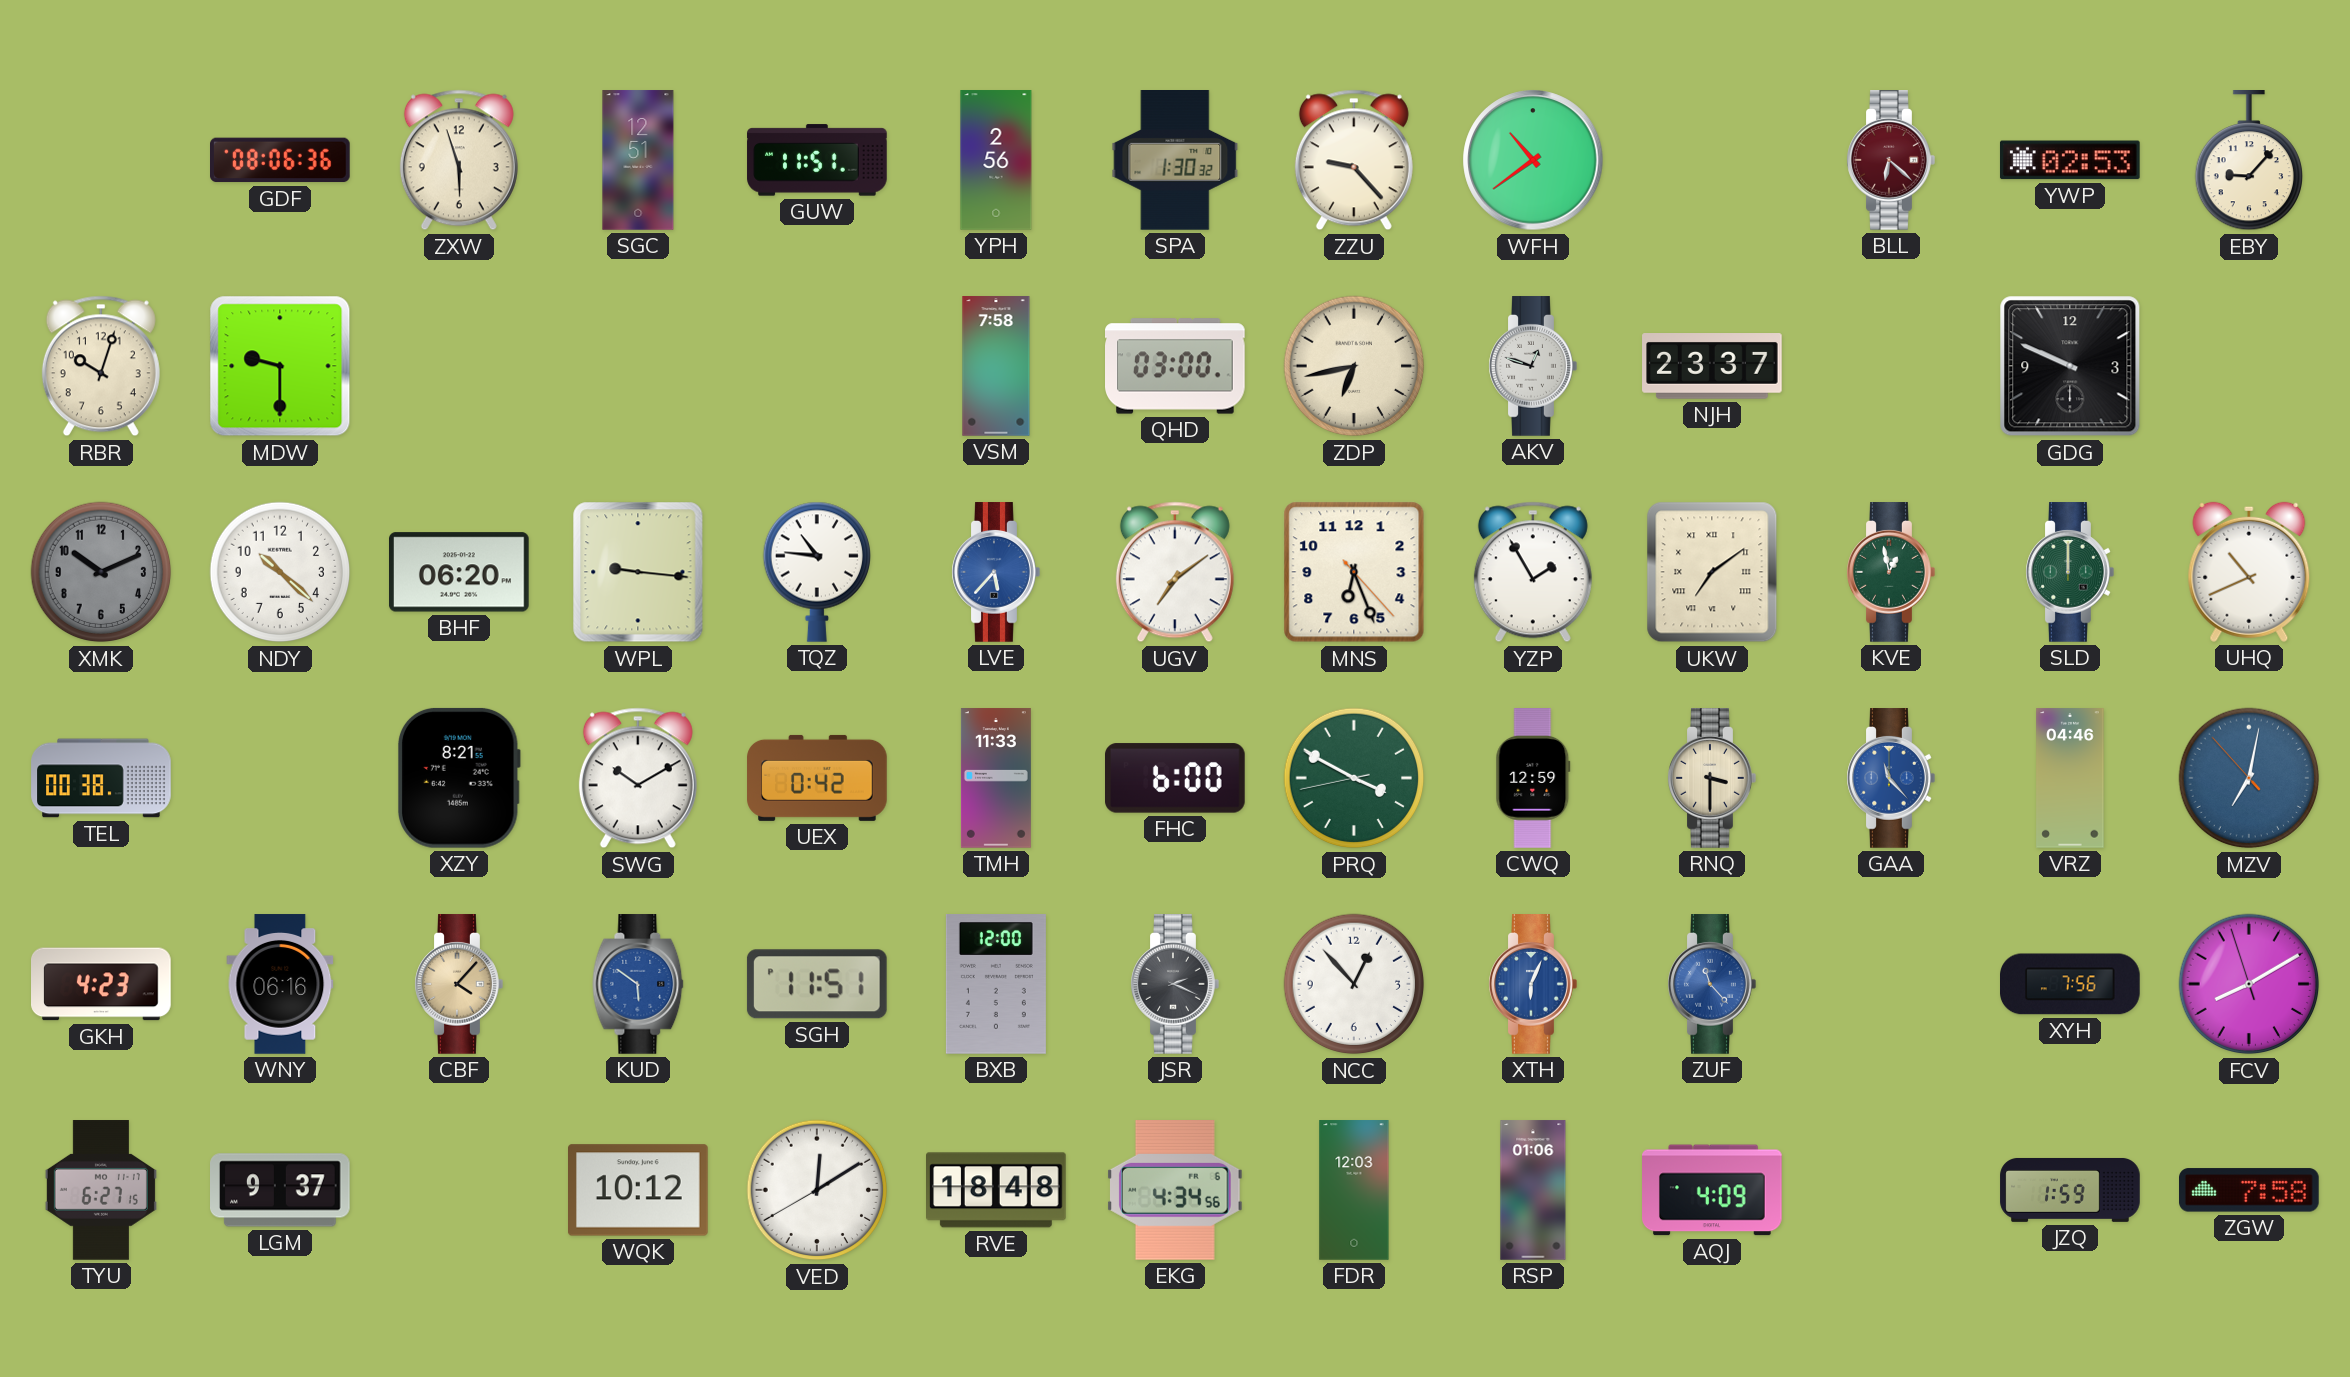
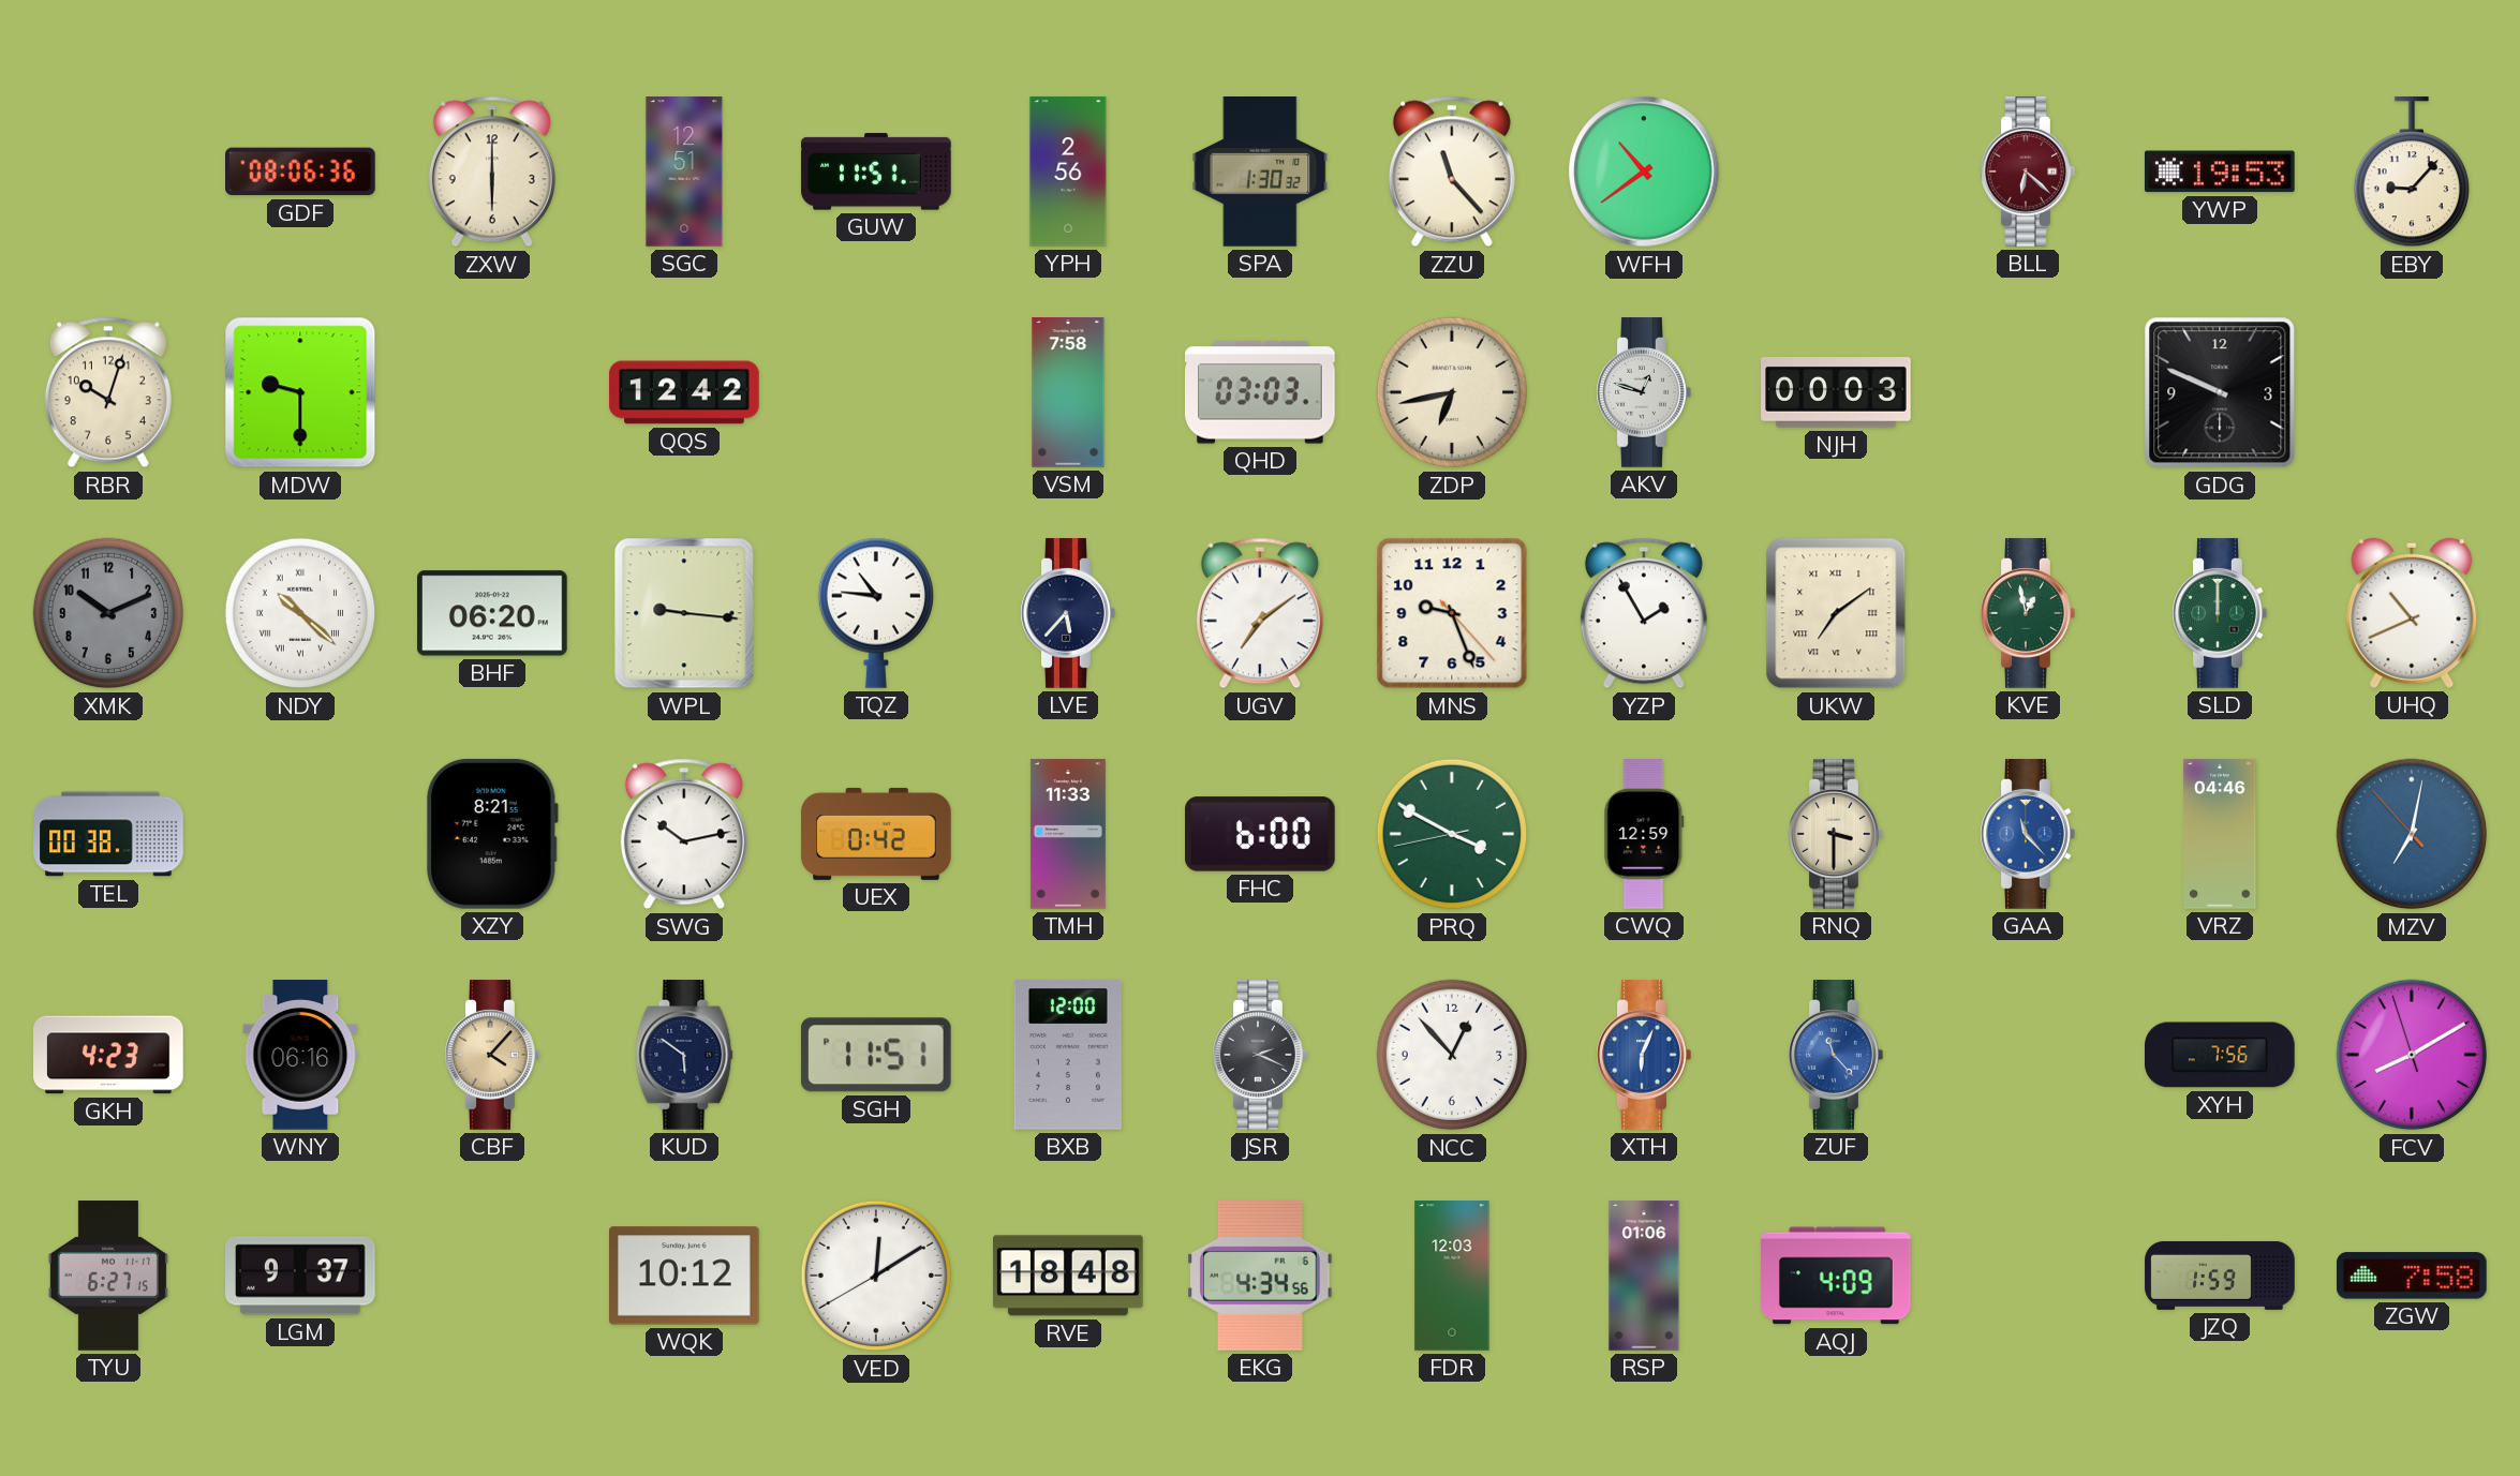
ZXW: 5:57 -> 6:00 (492, 172)
ZZU: 9:23 -> 11:23 (1452, 172)
YWP: 02:53 -> 19:53 (2220, 172)
QQS: none -> 12:42 (684, 392)
QHD: 03:00 -> 03:03 (1260, 392)
NJH: 23:37 -> 00:03 (1836, 392)
NDY numerals: Arabic -> Roman (300, 613)
LVE dial: blue -> navy (1068, 613)
MNS: 6:26 -> 9:26 (1452, 613)
SWG: 10:10 -> 10:13 (684, 834)
KUD dial: blue -> navy (684, 1055)
